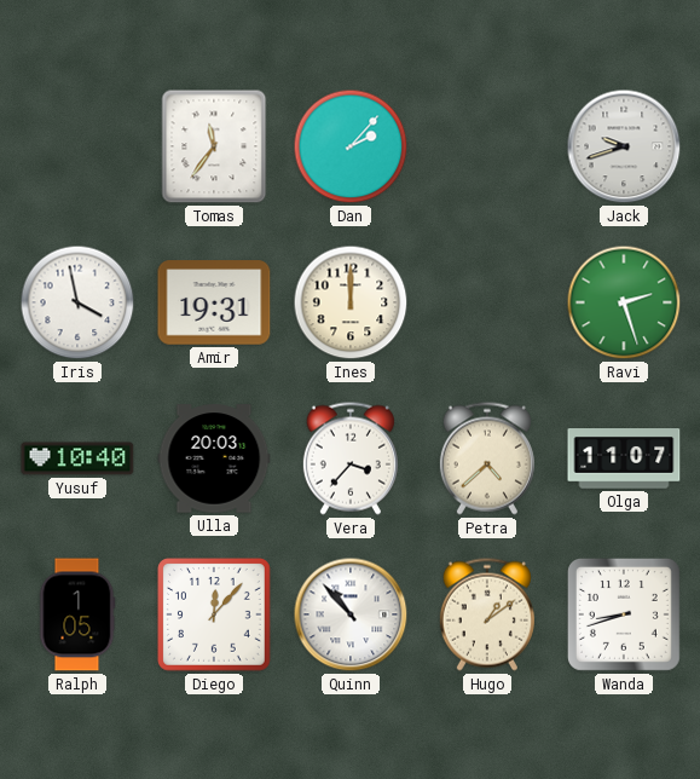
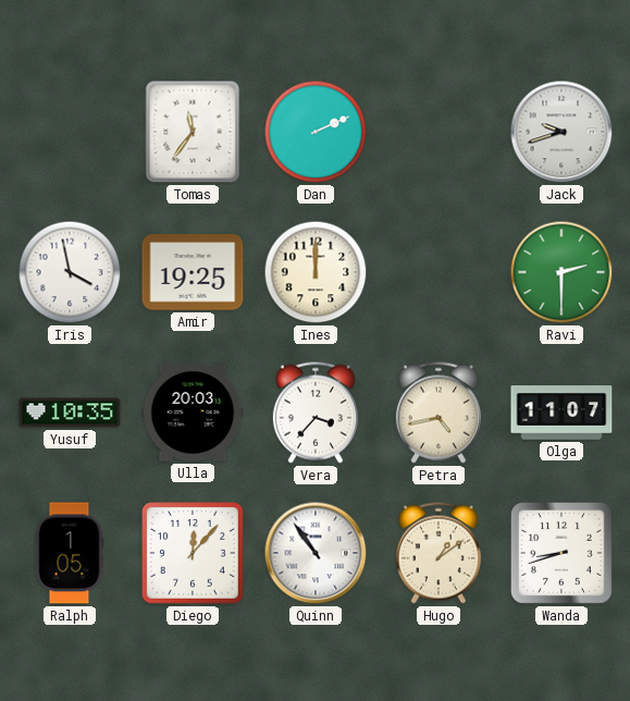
Dan: 2:07 -> 2:11 (316, 132)
Amir: 19:31 -> 19:25 (193, 272)
Ravi: 2:27 -> 2:30 (561, 272)
Yusuf: 10:40 -> 10:35 (70, 413)
Petra: 4:38 -> 4:43 (438, 413)
Quinn: 10:53 -> 10:54 (316, 553)
